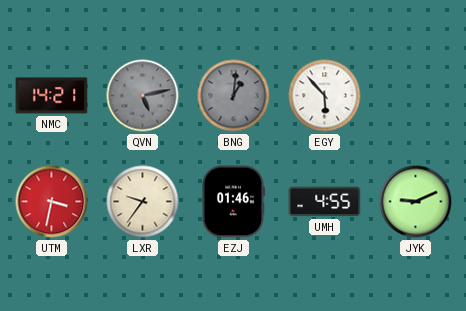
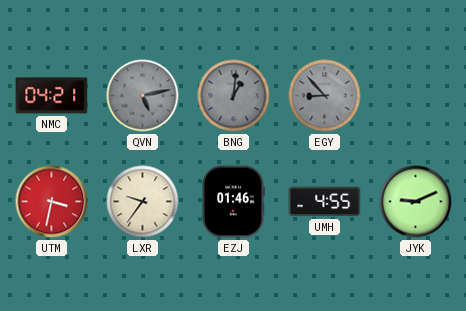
NMC: 14:21 -> 04:21 (52, 96)
EGY: 5:53 -> 8:53 (325, 96)
EGY dial: white -> grey (325, 96)
